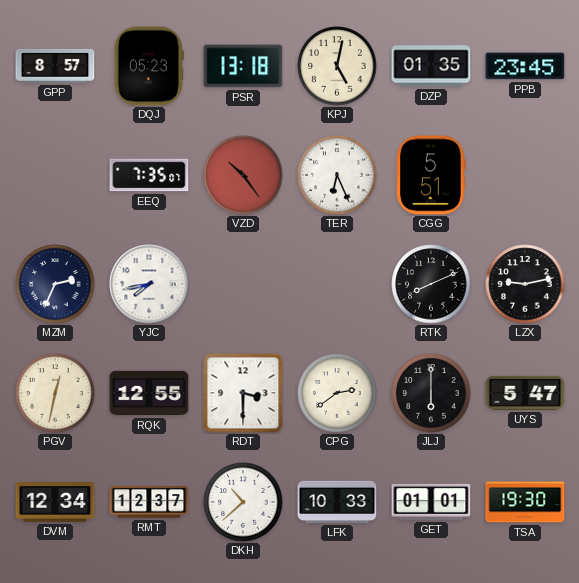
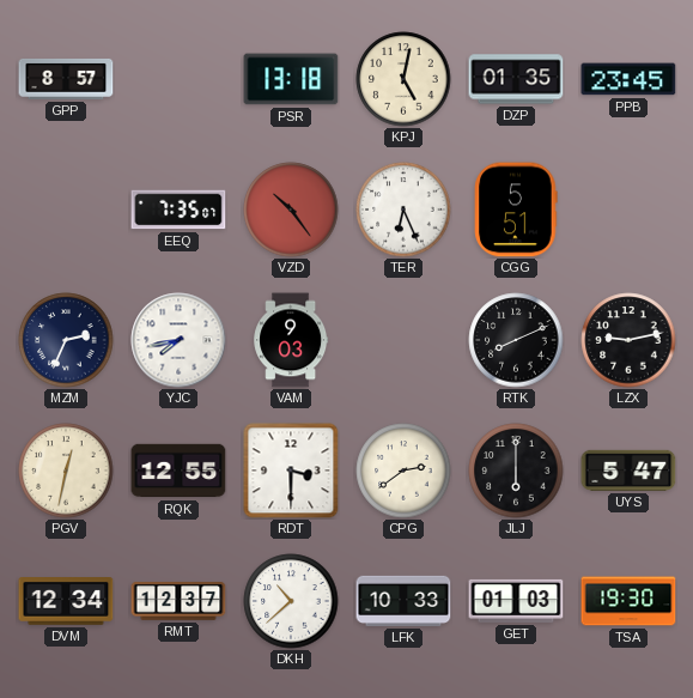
DQJ: 05:23 -> none (149, 66)
VAM: none -> 9:03 (291, 340)
GET: 01:01 -> 01:03 (516, 601)
